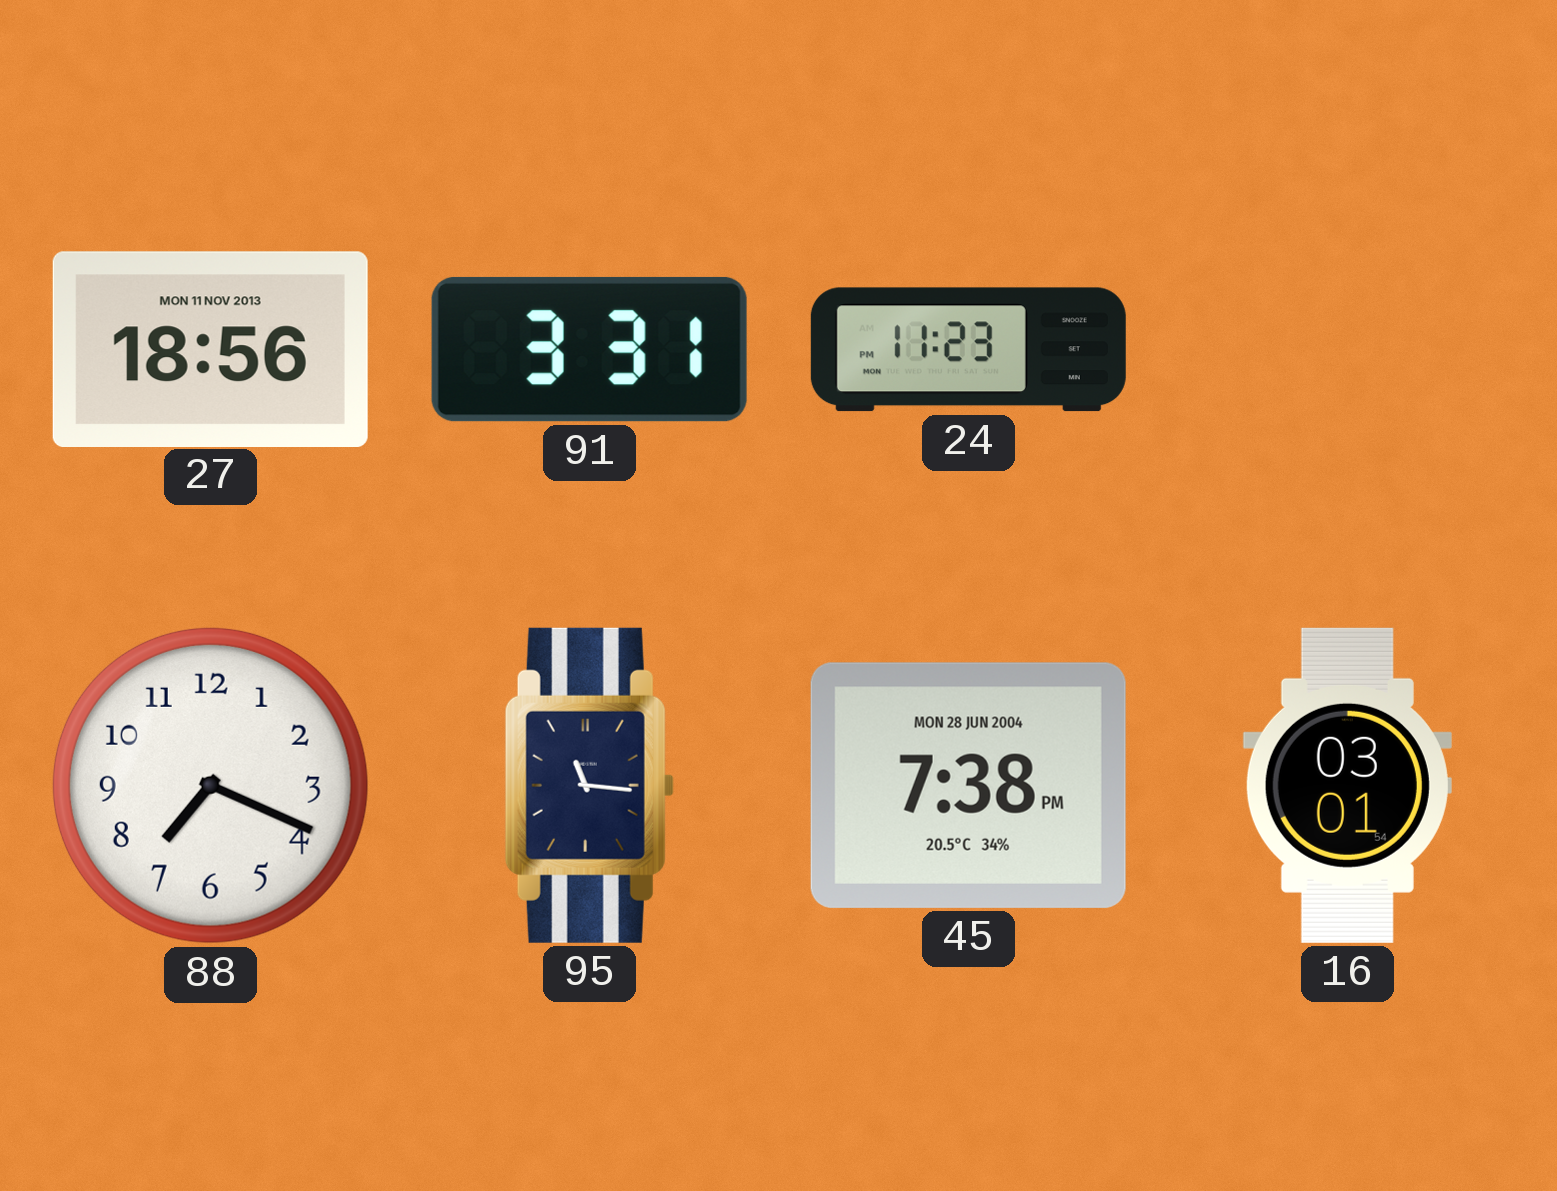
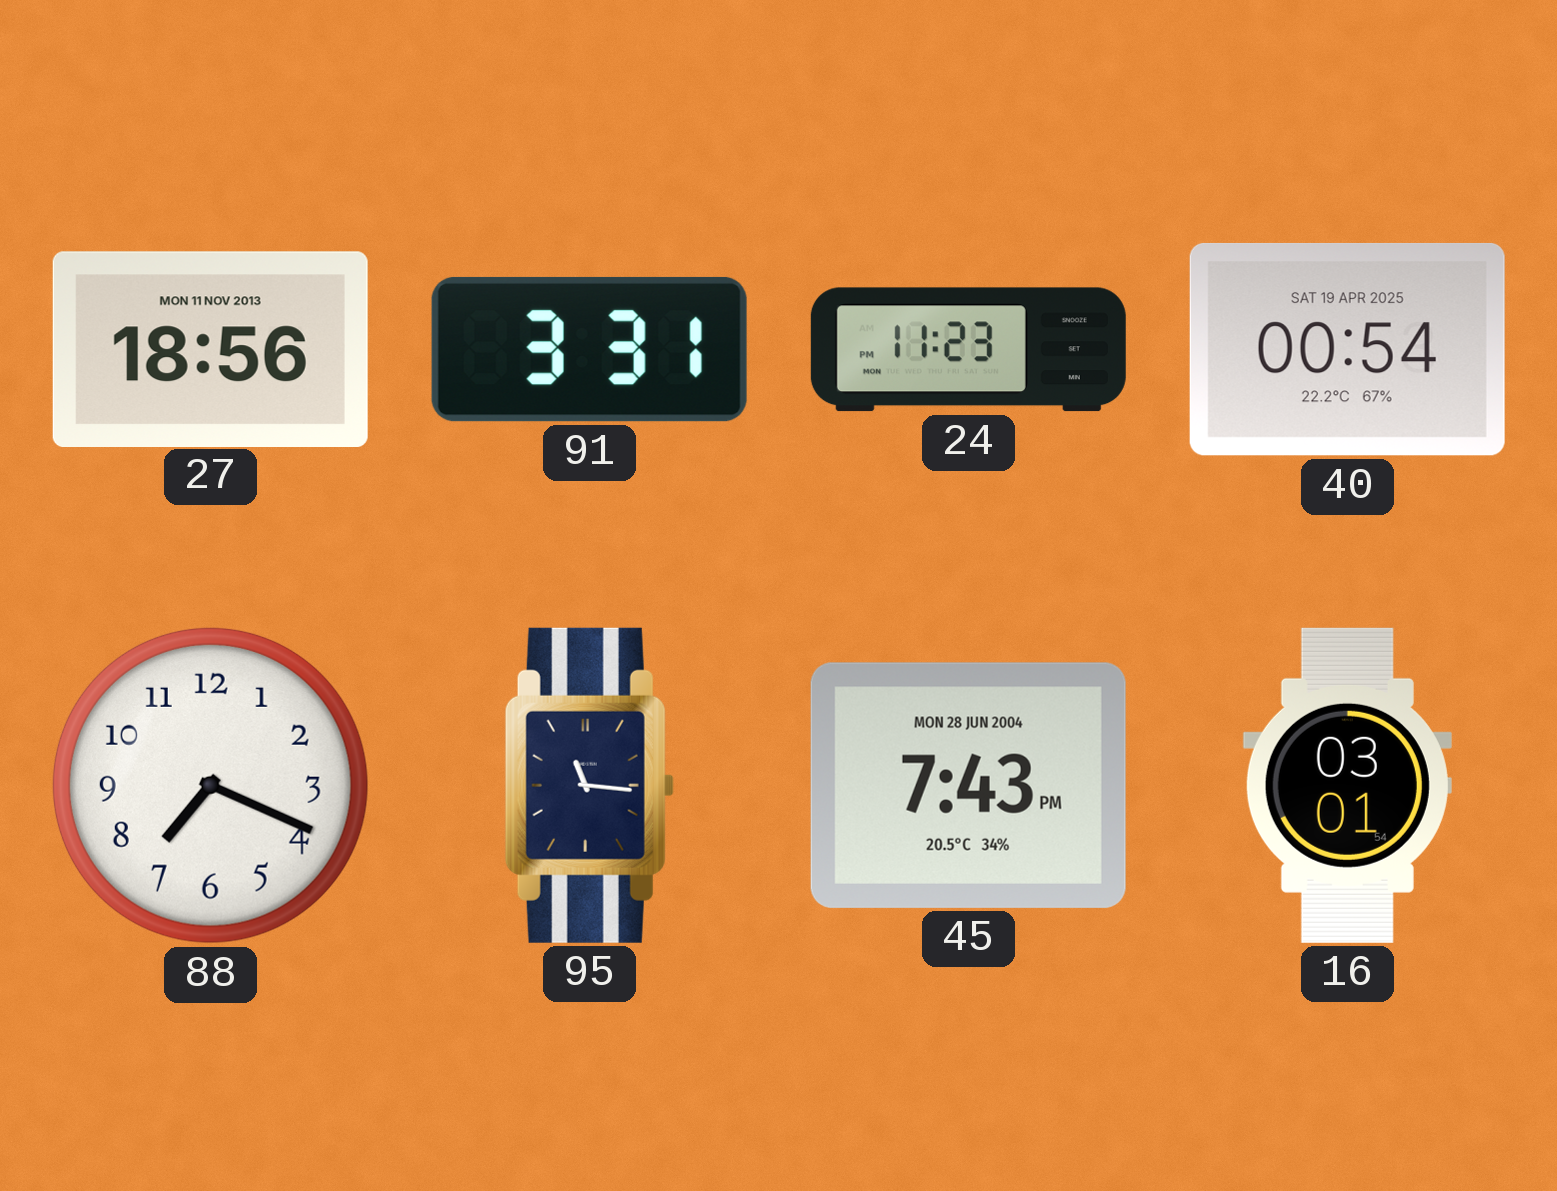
40: none -> 00:54 (1347, 349)
45: 7:38 -> 7:43 (968, 785)
